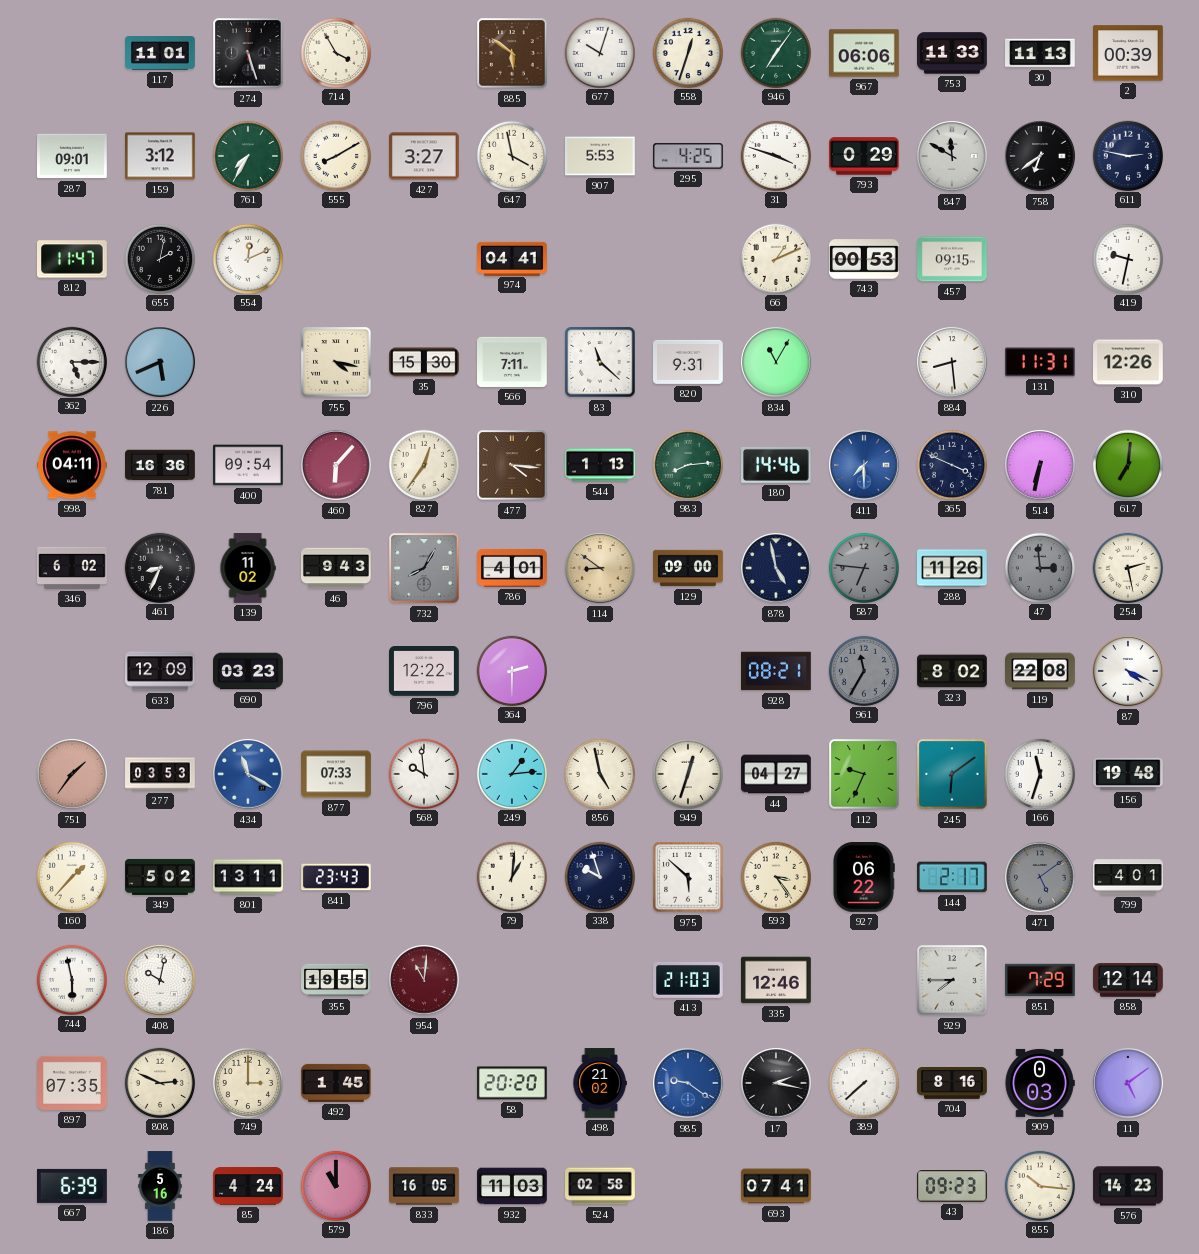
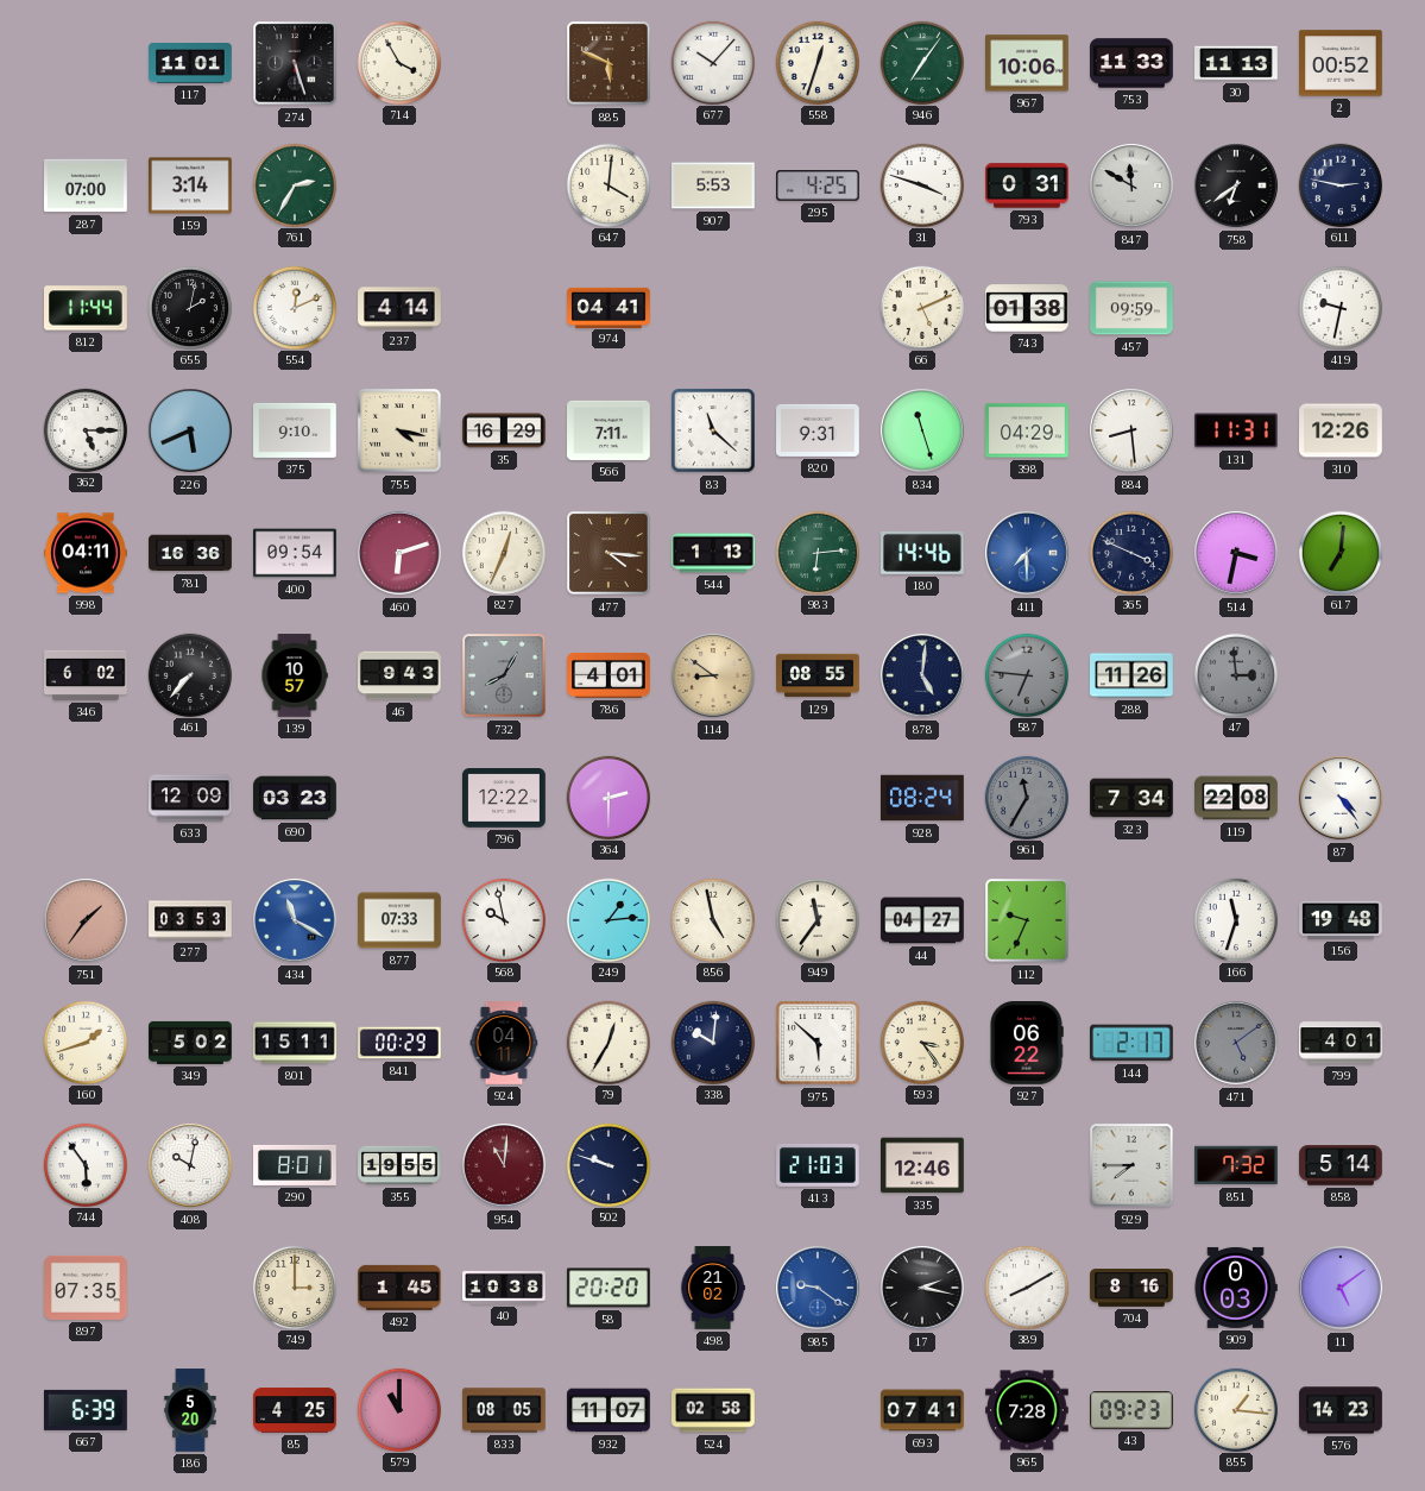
885: 5:51 -> 5:49 (609, 63)
677: 10:03 -> 10:07 (712, 62)
967: 06:06 -> 10:06 (1028, 63)
2: 00:39 -> 00:52 (1342, 63)
287: 09:01 -> 07:00 (86, 185)
159: 3:12 -> 3:14 (191, 185)
761: 7:35 -> 2:35 (294, 184)
555: 8:10 -> none (335, 155)
427: 3:27 -> none (425, 156)
647: 3:58 -> 4:01 (607, 184)
793: 0:29 -> 0:31 (1027, 185)
812: 11:47 -> 11:44 (87, 308)
237: none -> 4:14 (399, 308)
66: 1:11 -> 5:11 (921, 307)
743: 00:53 -> 01:38 (1027, 308)
457: 09:15 -> 09:59 (1131, 308)
375: none -> 9:10 (296, 430)
35: 15:30 -> 16:29 (504, 430)
834: 11:05 -> 11:27 (922, 430)
398: none -> 04:29 (1028, 430)
460: 6:07 -> 6:12 (399, 553)
827: 12:36 -> 12:34 (503, 552)
983: 8:14 -> 6:14 (816, 552)
514: 6:32 -> 3:32 (1236, 553)
461: 8:34 -> 7:37 (189, 674)
139: 11:02 -> 10:57 (295, 675)
129: 09:00 -> 08:55 (818, 675)
878: 4:58 -> 5:01 (922, 675)
254: 2:28 -> none (1127, 567)
928: 08:21 -> 08:24 (923, 798)
323: 8:02 -> 7:34 (1131, 798)
87: 4:19 -> 4:24 (1341, 798)
568: 9:59 -> 9:58 (503, 919)
949: 12:33 -> 11:36 (816, 919)
245: 6:09 -> none (952, 774)
160: 1:37 -> 1:42 (84, 1042)
801: 13:11 -> 15:11 (295, 1043)
841: 23:43 -> 00:29 (399, 1043)
924: none -> 04:11 (504, 1043)
79: 1:01 -> 12:35 (607, 1042)
338: 9:57 -> 10:01 (712, 1042)
744: 5:58 -> 5:54 (84, 1164)
290: none -> 8:01 (295, 1165)
502: none -> 9:48 (607, 1164)
851: 7:29 -> 7:32 (1237, 1165)
858: 12:14 -> 5:14 (1342, 1165)
808: 2:49 -> none (159, 1082)
40: none -> 10:38 (504, 1288)
389: 7:38 -> 8:10 (1026, 1286)
186: 5:16 -> 5:20 (190, 1410)
85: 4:24 -> 4:25 (295, 1410)
833: 16:05 -> 08:05 (504, 1410)
932: 11:03 -> 11:07 (609, 1410)
965: none -> 7:28 (1028, 1410)
855: 10:16 -> 1:16 (1235, 1409)
